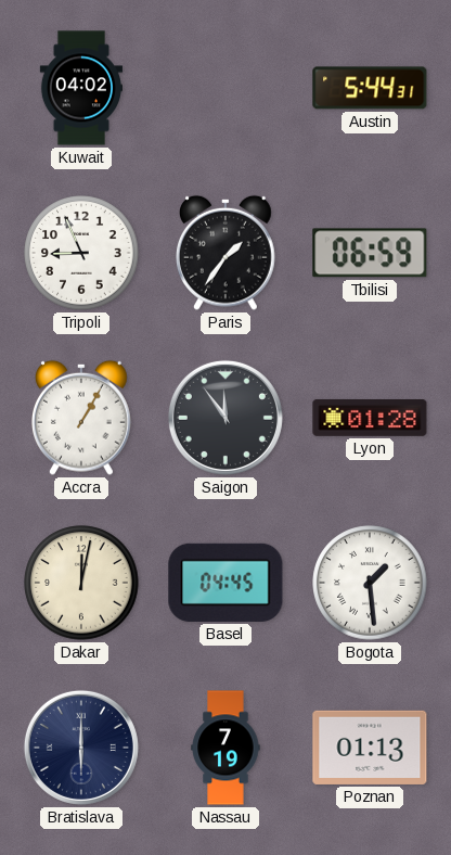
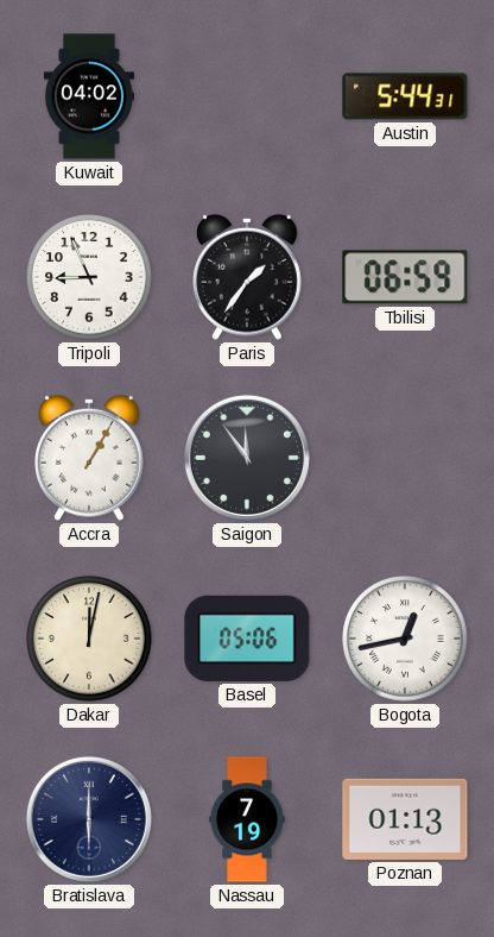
Lyon: 01:28 -> none (370, 418)
Basel: 04:45 -> 05:06 (247, 639)
Bogota: 1:29 -> 12:43 (405, 639)
